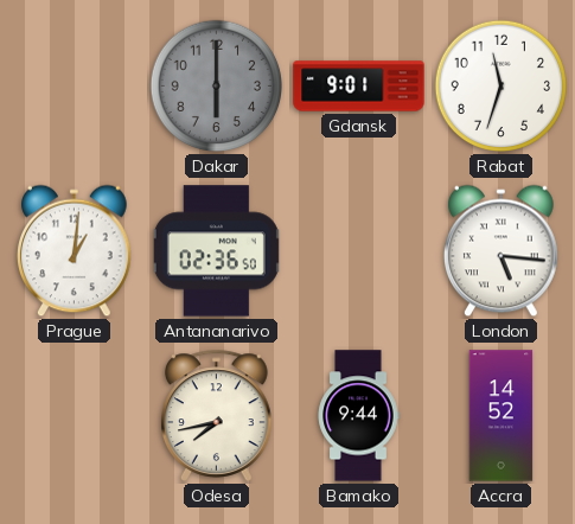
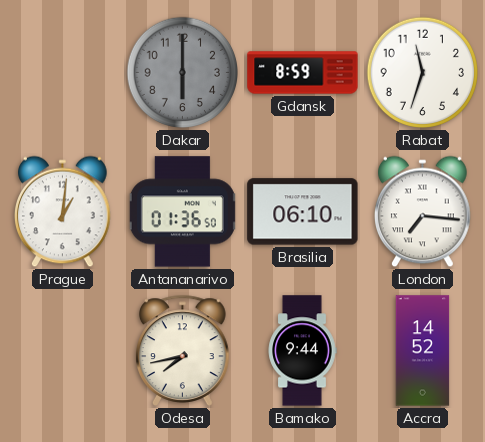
Gdansk: 9:01 -> 8:59 (303, 73)
Antananarivo: 02:36 -> 01:36 (182, 212)
Brasilia: none -> 06:10 (303, 212)
London: 5:16 -> 7:16 (423, 212)
